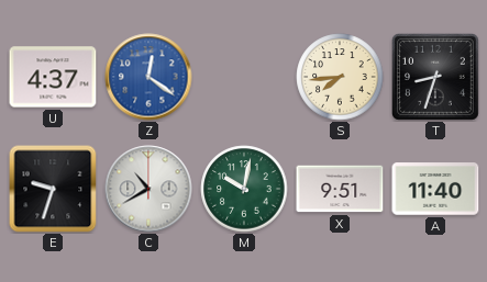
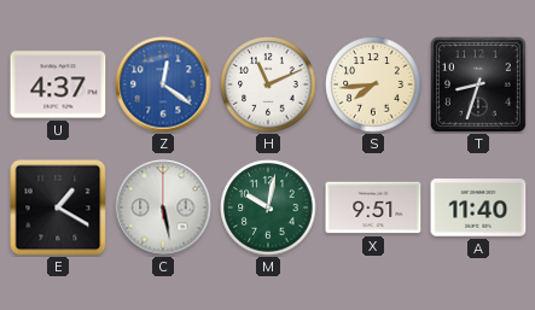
H: none -> 11:11 (268, 84)
E: 9:33 -> 1:20 (58, 207)
C: 10:40 -> 5:28 (163, 207)
